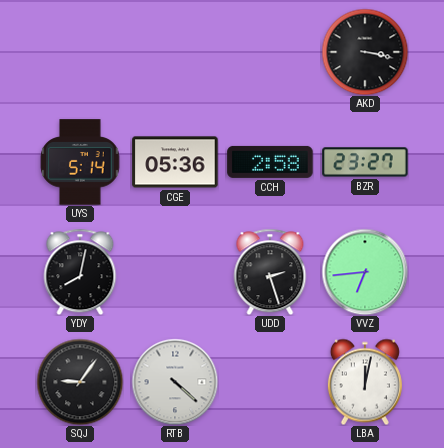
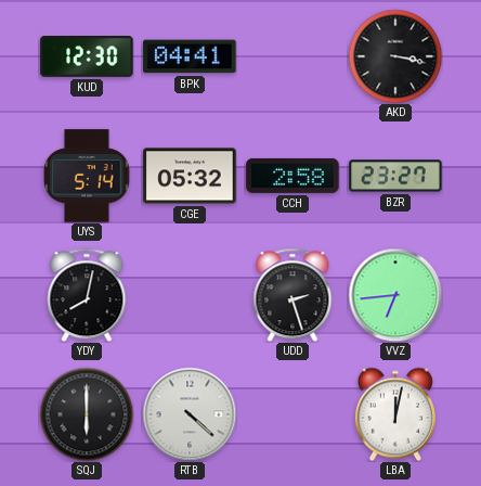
KUD: none -> 12:30 (87, 57)
BPK: none -> 04:41 (190, 56)
CGE: 05:36 -> 05:32 (190, 176)
SQJ: 9:06 -> 6:00 (87, 414)
